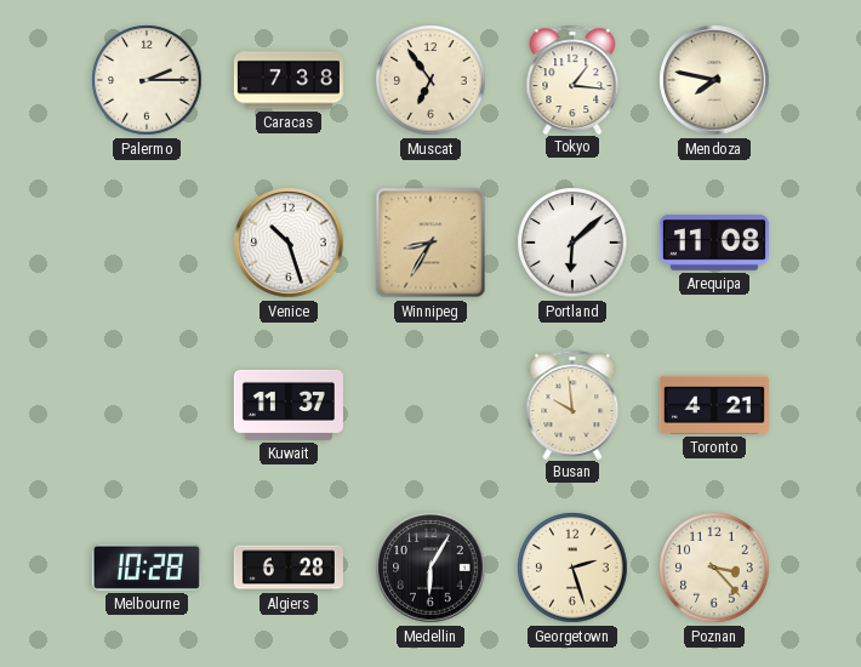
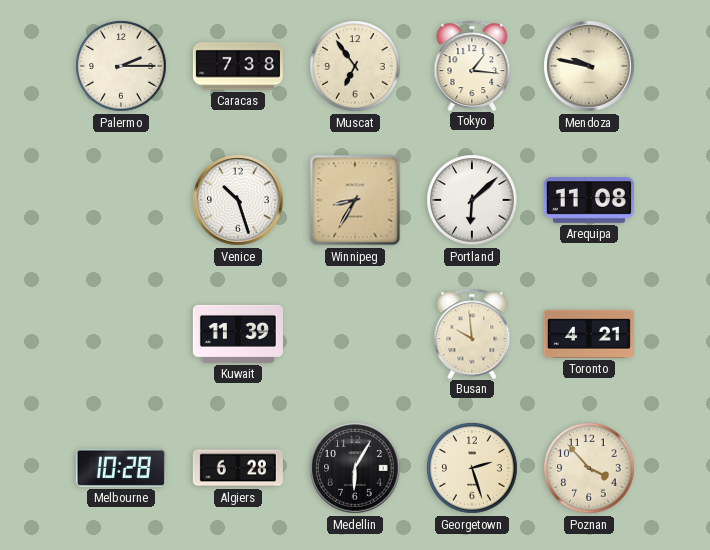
Mendoza: 7:47 -> 9:47 (589, 66)
Kuwait: 11:37 -> 11:39 (238, 334)
Poznan: 3:23 -> 3:53 (589, 468)
